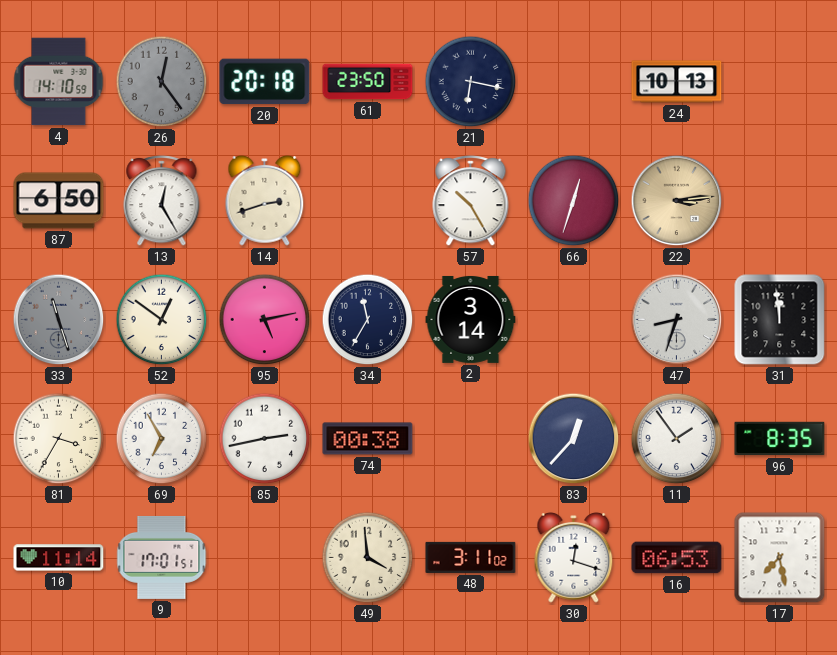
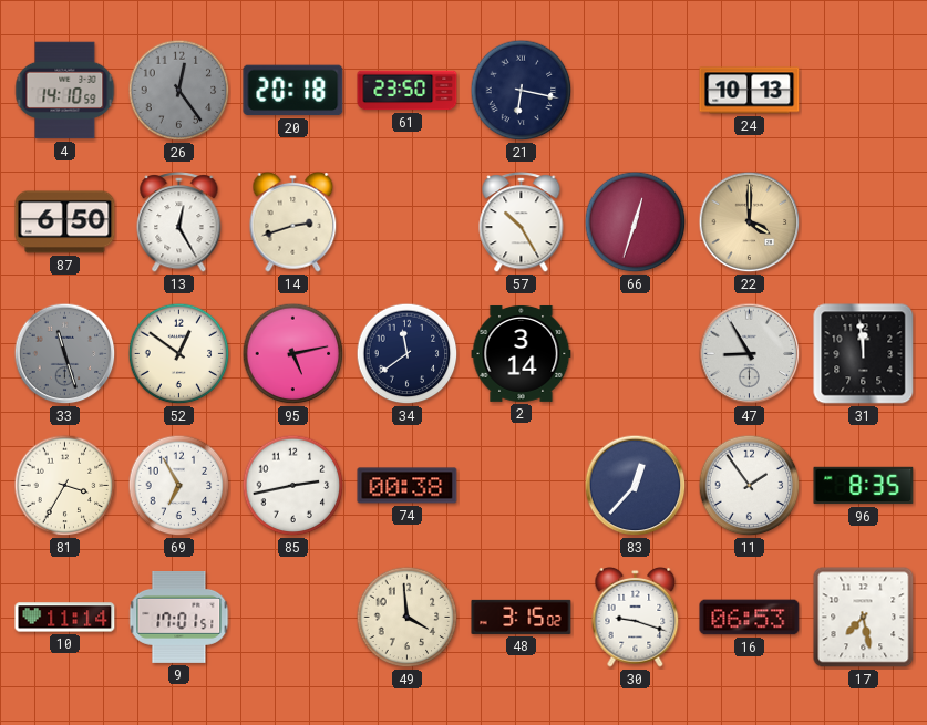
22: 3:14 -> 4:00 (750, 222)
34: 11:35 -> 11:39 (408, 354)
47: 8:33 -> 8:55 (750, 354)
48: 3:11 -> 3:15 (522, 617)
30: 12:18 -> 9:18 (636, 617)
